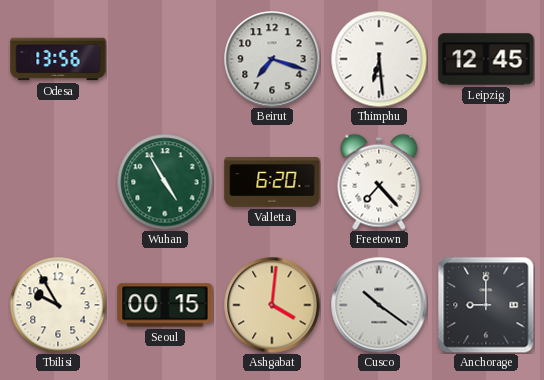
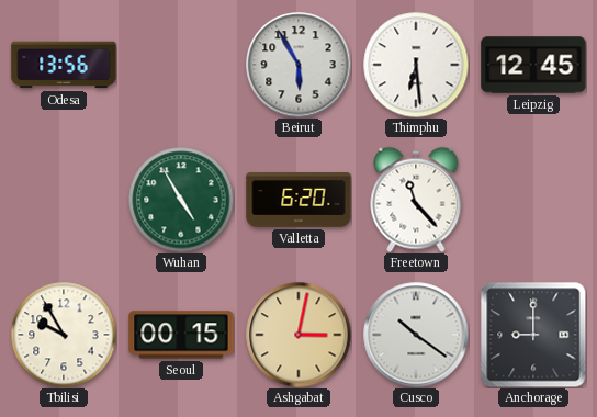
Beirut: 7:18 -> 5:55 (298, 65)
Freetown: 7:23 -> 11:23 (416, 200)
Ashgabat: 4:01 -> 3:02 (298, 335)
